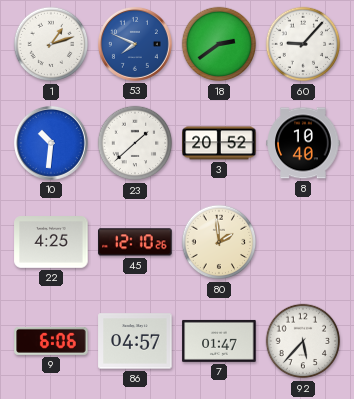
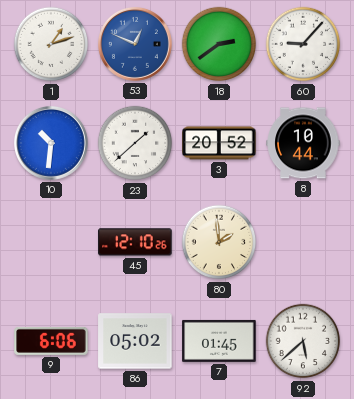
53: 7:49 -> 12:49 (135, 44)
8: 10:40 -> 10:44 (303, 143)
22: 4:25 -> none (51, 242)
86: 04:57 -> 05:02 (135, 341)
7: 01:47 -> 01:45 (219, 341)
92: 5:37 -> 5:38 (303, 341)
